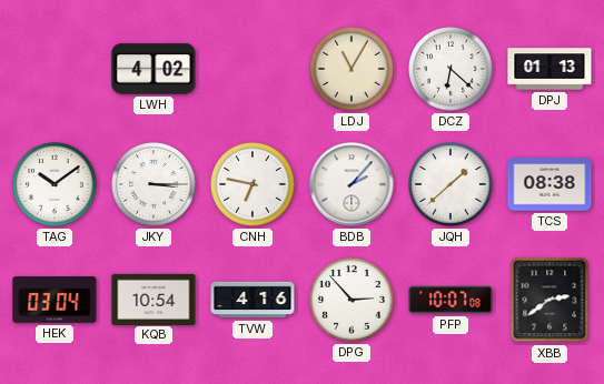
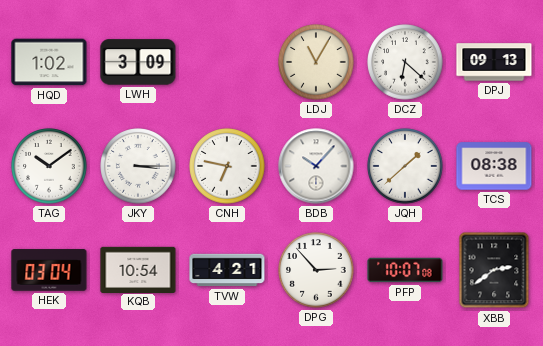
HQD: none -> 1:02 (49, 62)
LWH: 4:02 -> 3:09 (138, 62)
DPJ: 01:13 -> 09:13 (494, 62)
BDB: 2:07 -> 10:07 (316, 166)
TVW: 4:16 -> 4:21 (227, 270)
